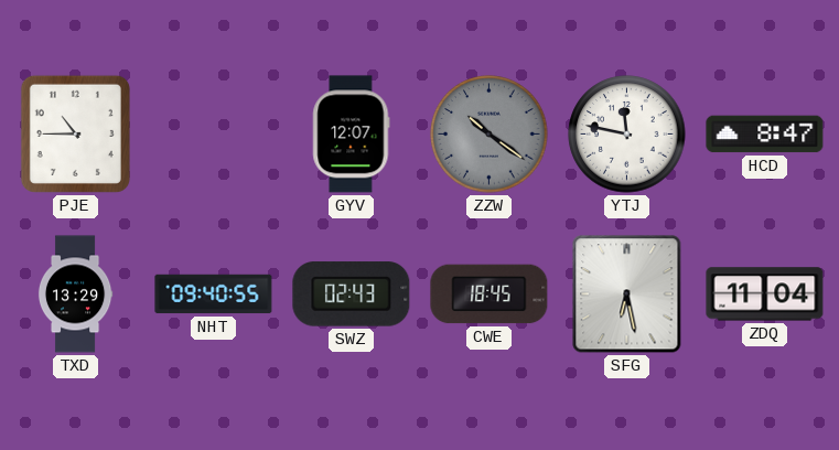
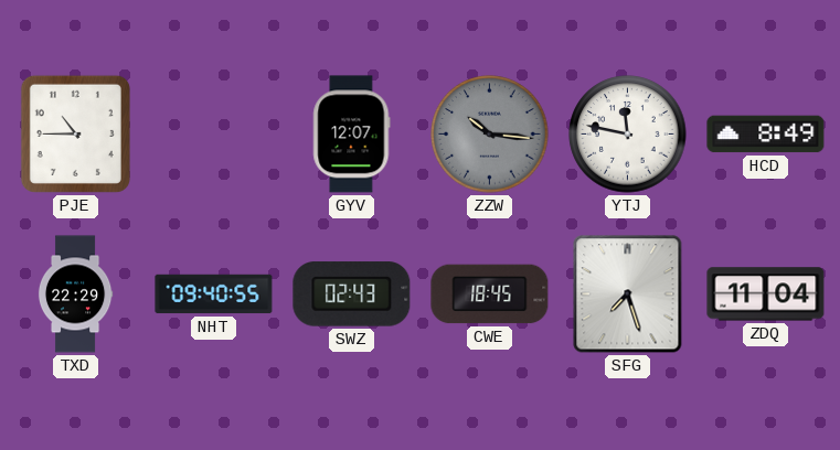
ZZW: 10:21 -> 10:16 (490, 135)
HCD: 8:47 -> 8:49 (766, 135)
TXD: 13:29 -> 22:29 (75, 294)
SFG: 6:28 -> 7:27 (628, 294)
